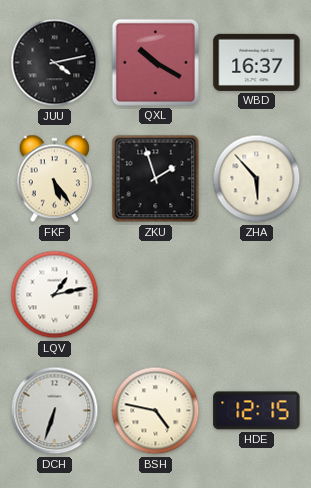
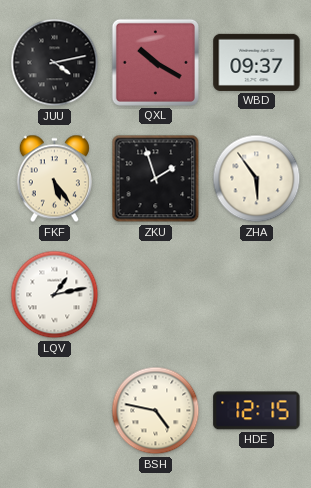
WBD: 16:37 -> 09:37 (257, 62)
ZHA: 5:53 -> 5:54 (257, 179)
DCH: 6:33 -> none (55, 411)
